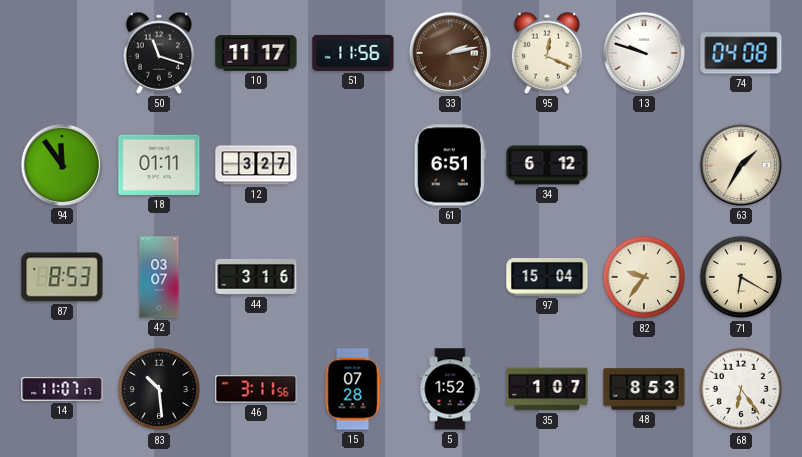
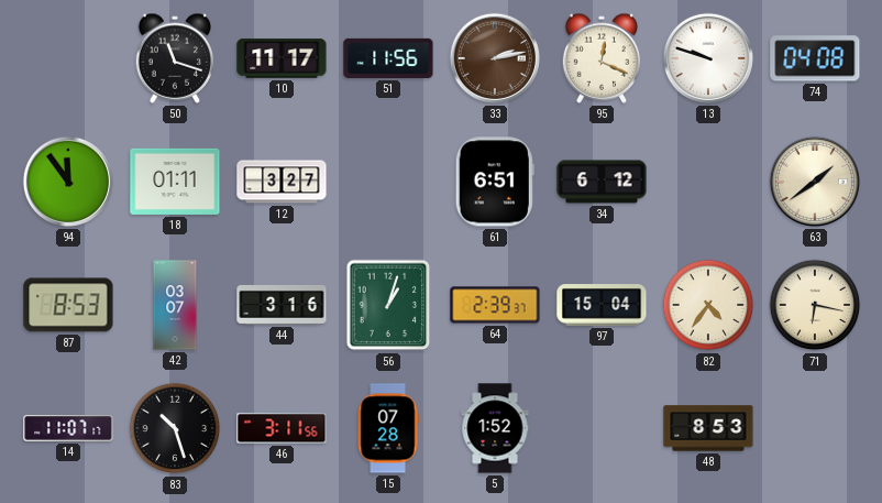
63: 1:35 -> 1:39 (815, 182)
56: none -> 1:03 (388, 305)
64: none -> 2:39 (495, 305)
82: 9:36 -> 4:36 (708, 305)
71: 6:20 -> 6:17 (815, 305)
83: 10:29 -> 10:27 (175, 428)
35: 1:07 -> none (547, 389)
68: 6:24 -> none (741, 389)
